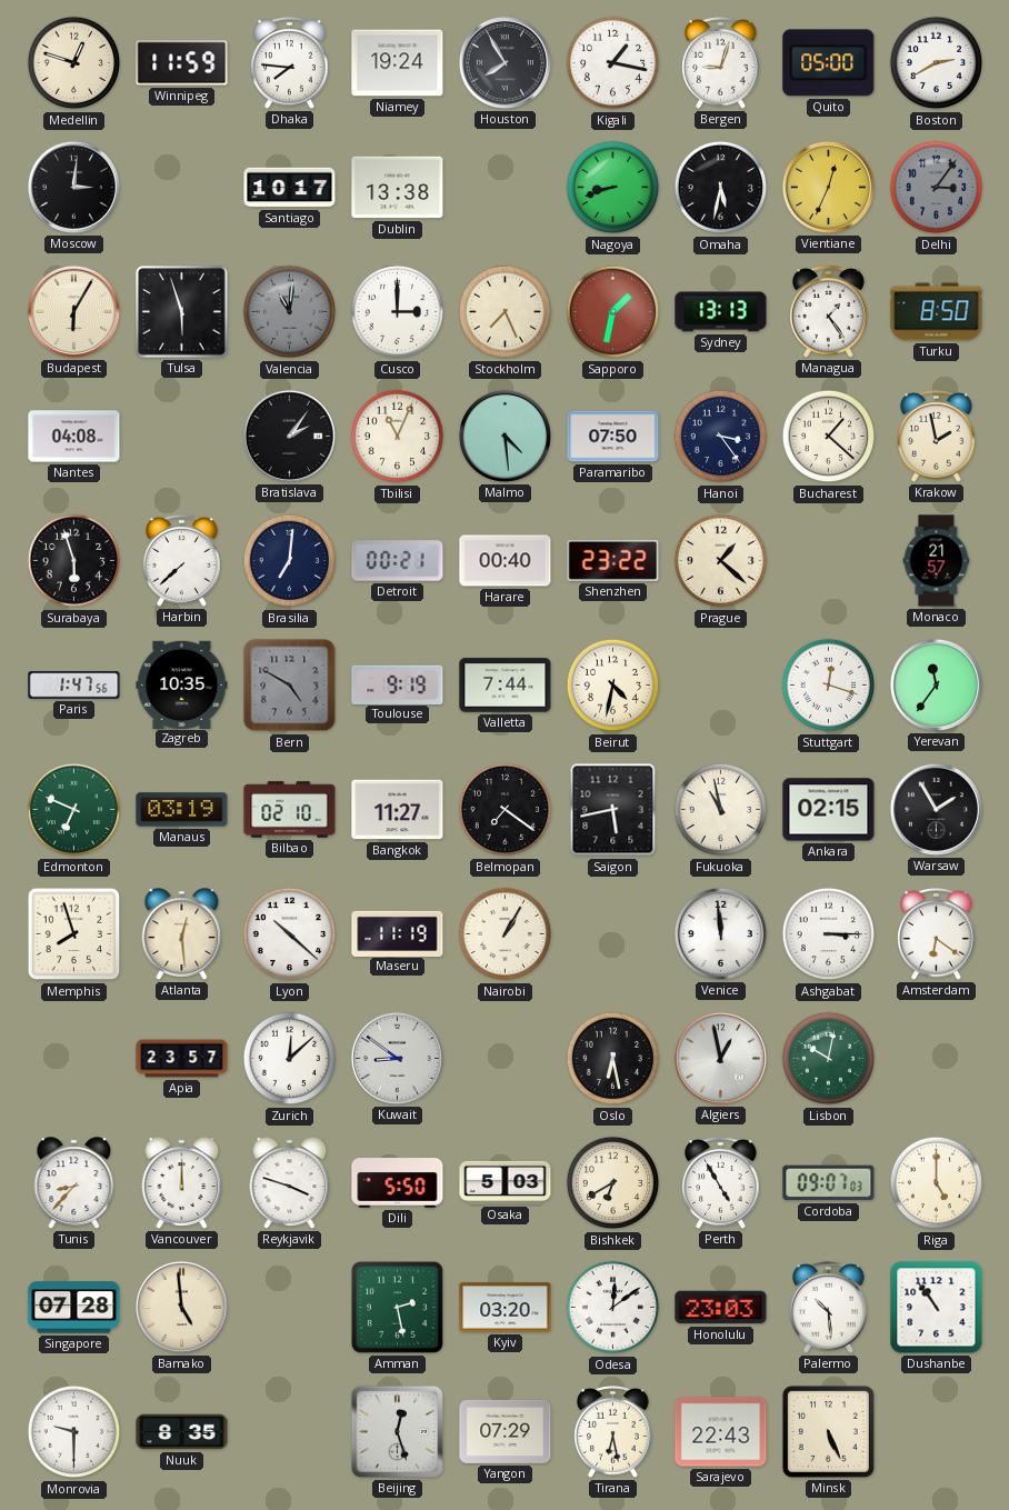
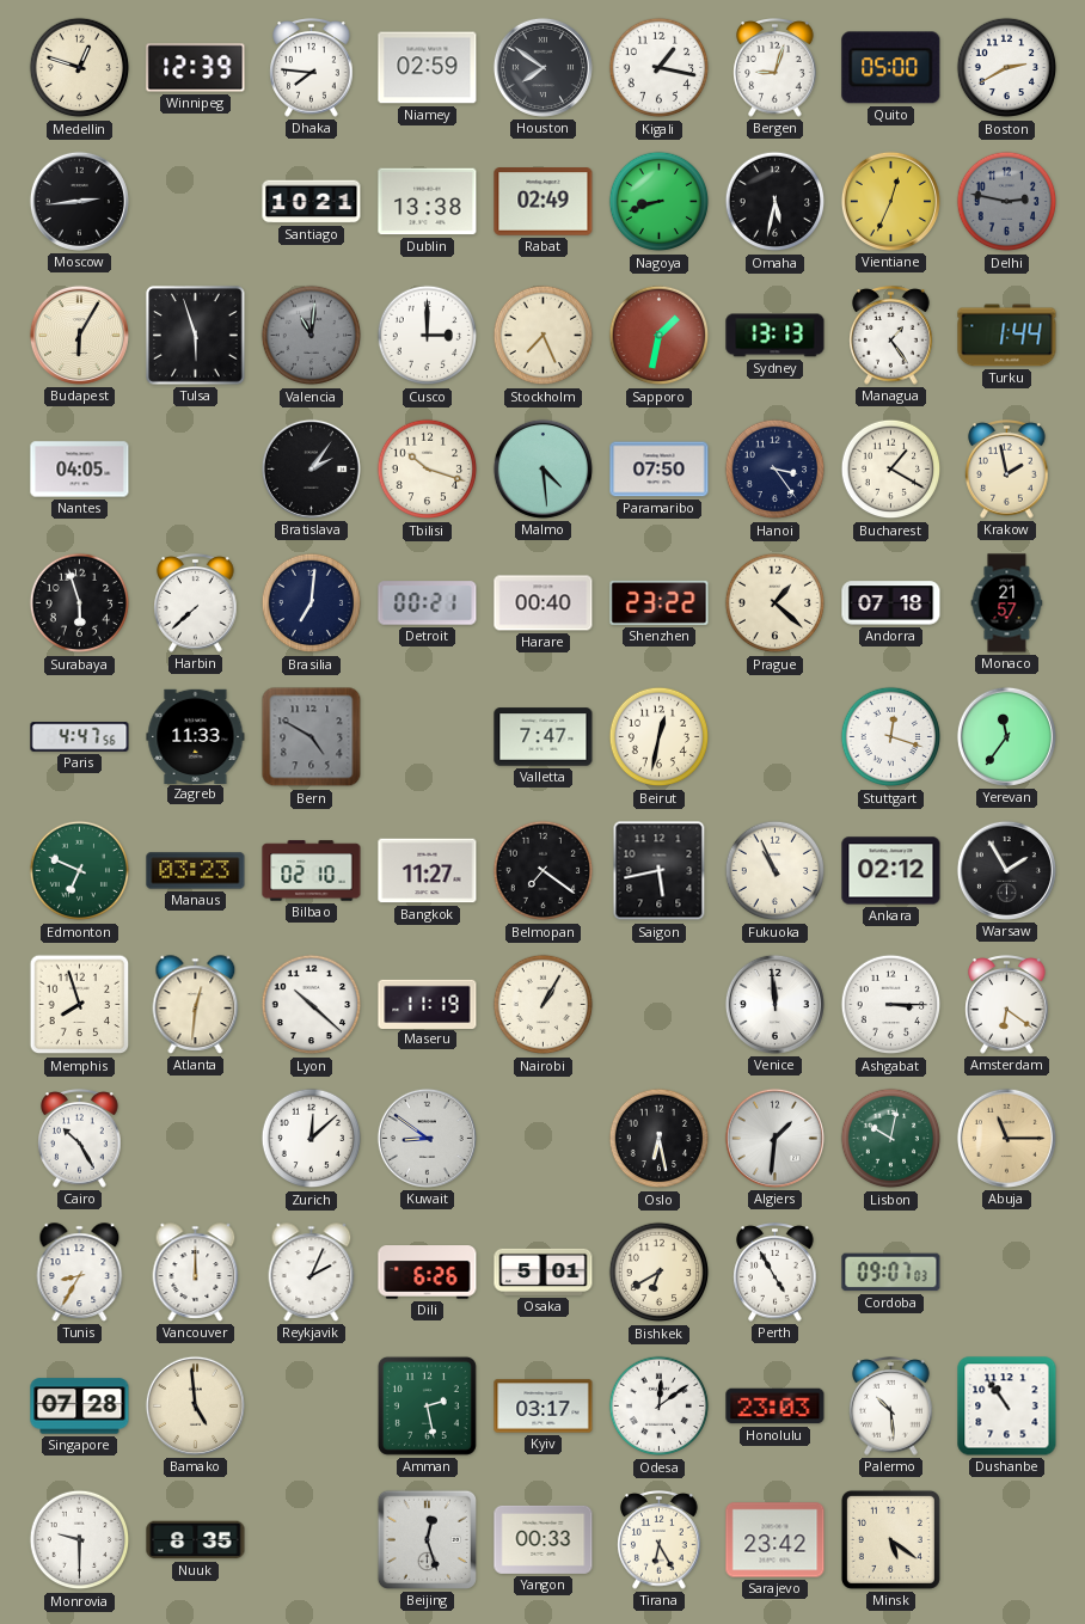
Winnipeg: 11:59 -> 12:39 (196, 68)
Niamey: 19:24 -> 02:59 (428, 68)
Houston: 7:55 -> 7:51 (542, 67)
Moscow: 3:01 -> 2:44 (79, 201)
Santiago: 10:17 -> 10:21 (312, 202)
Rabat: none -> 02:49 (544, 202)
Delhi: 3:06 -> 2:47 (1007, 202)
Turku: 8:50 -> 1:44 (1007, 336)
Nantes: 04:08 -> 04:05 (80, 470)
Tbilisi: 11:04 -> 10:18 (428, 470)
Bucharest: 1:22 -> 1:20 (891, 470)
Andorra: none -> 07:18 (891, 603)
Paris: 1:47 -> 4:47 (80, 737)
Zagreb: 10:35 -> 11:33 (196, 736)
Toulouse: 9:19 -> none (398, 684)
Valletta: 7:44 -> 7:47 (544, 737)
Beirut: 4:32 -> 12:32 (660, 737)
Manaus: 03:19 -> 03:23 (196, 871)
Fukuoka: 10:58 -> 10:56 (776, 871)
Ankara: 02:15 -> 02:12 (891, 871)
Atlanta: 12:29 -> 12:31 (196, 1005)
Cairo: none -> 10:25 (80, 1139)
Apia: 23:57 -> none (182, 1059)
Algiers: 12:58 -> 1:31 (774, 1138)
Abuja: none -> 11:15 (1006, 1138)
Tunis: 8:37 -> 8:35 (80, 1273)
Reykjavik: 3:48 -> 2:04 (312, 1273)
Dili: 5:50 -> 6:26 (428, 1273)
Osaka: 5:03 -> 5:01 (544, 1271)
Riga: 5:00 -> none (937, 1183)
Kyiv: 03:20 -> 03:17 (544, 1407)
Yangon: 07:29 -> 00:33 (544, 1539)
Tirana: 6:28 -> 6:25 (660, 1540)
Sarajevo: 22:43 -> 23:42 (776, 1540)
Minsk: 5:26 -> 5:21 (890, 1539)
